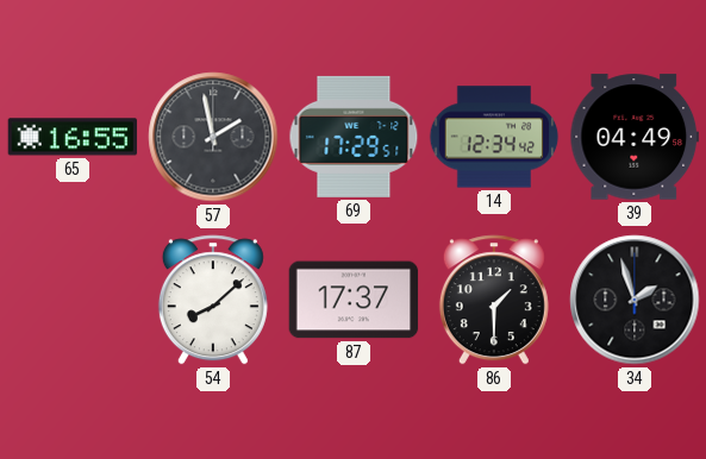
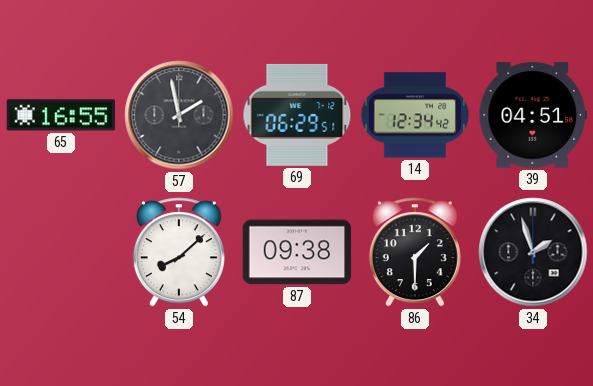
69: 17:29 -> 06:29 (297, 115)
39: 04:49 -> 04:51 (533, 115)
87: 17:37 -> 09:38 (297, 252)
